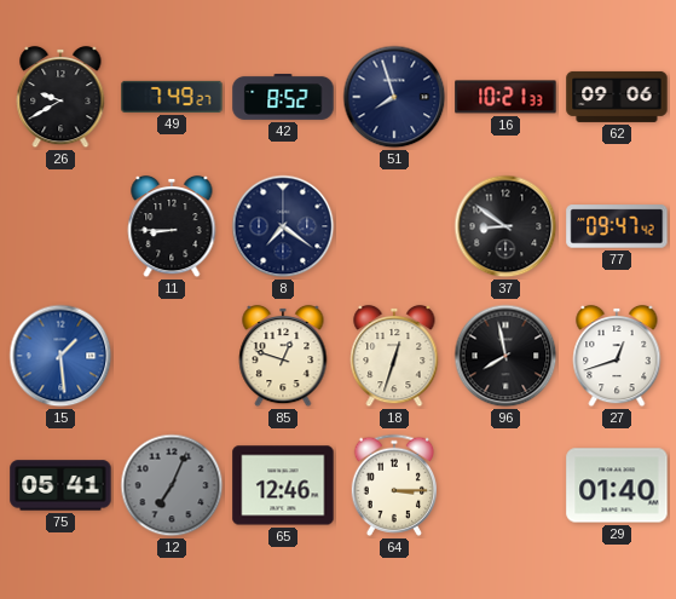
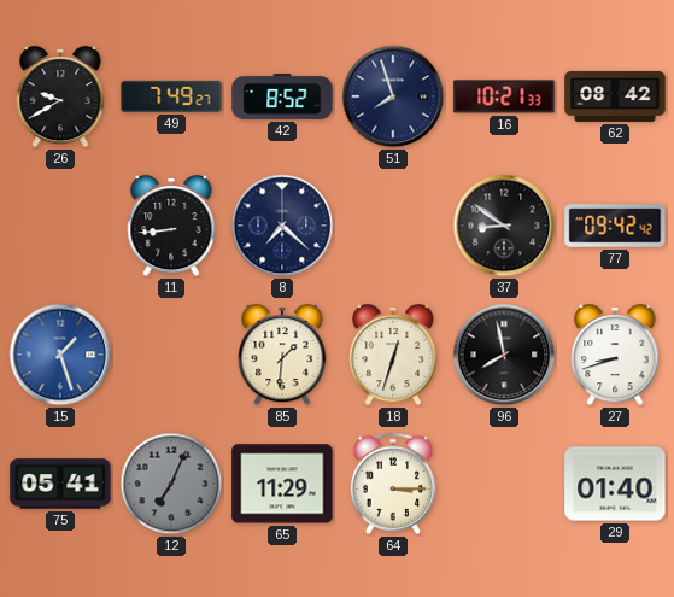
62: 09:06 -> 08:42 (615, 96)
11: 8:45 -> 8:44 (171, 226)
8: 7:21 -> 7:22 (282, 226)
77: 09:47 -> 09:42 (615, 226)
15: 1:29 -> 1:27 (60, 355)
85: 12:48 -> 1:31 (282, 355)
27: 12:42 -> 8:42 (615, 355)
65: 12:46 -> 11:29 (282, 484)
